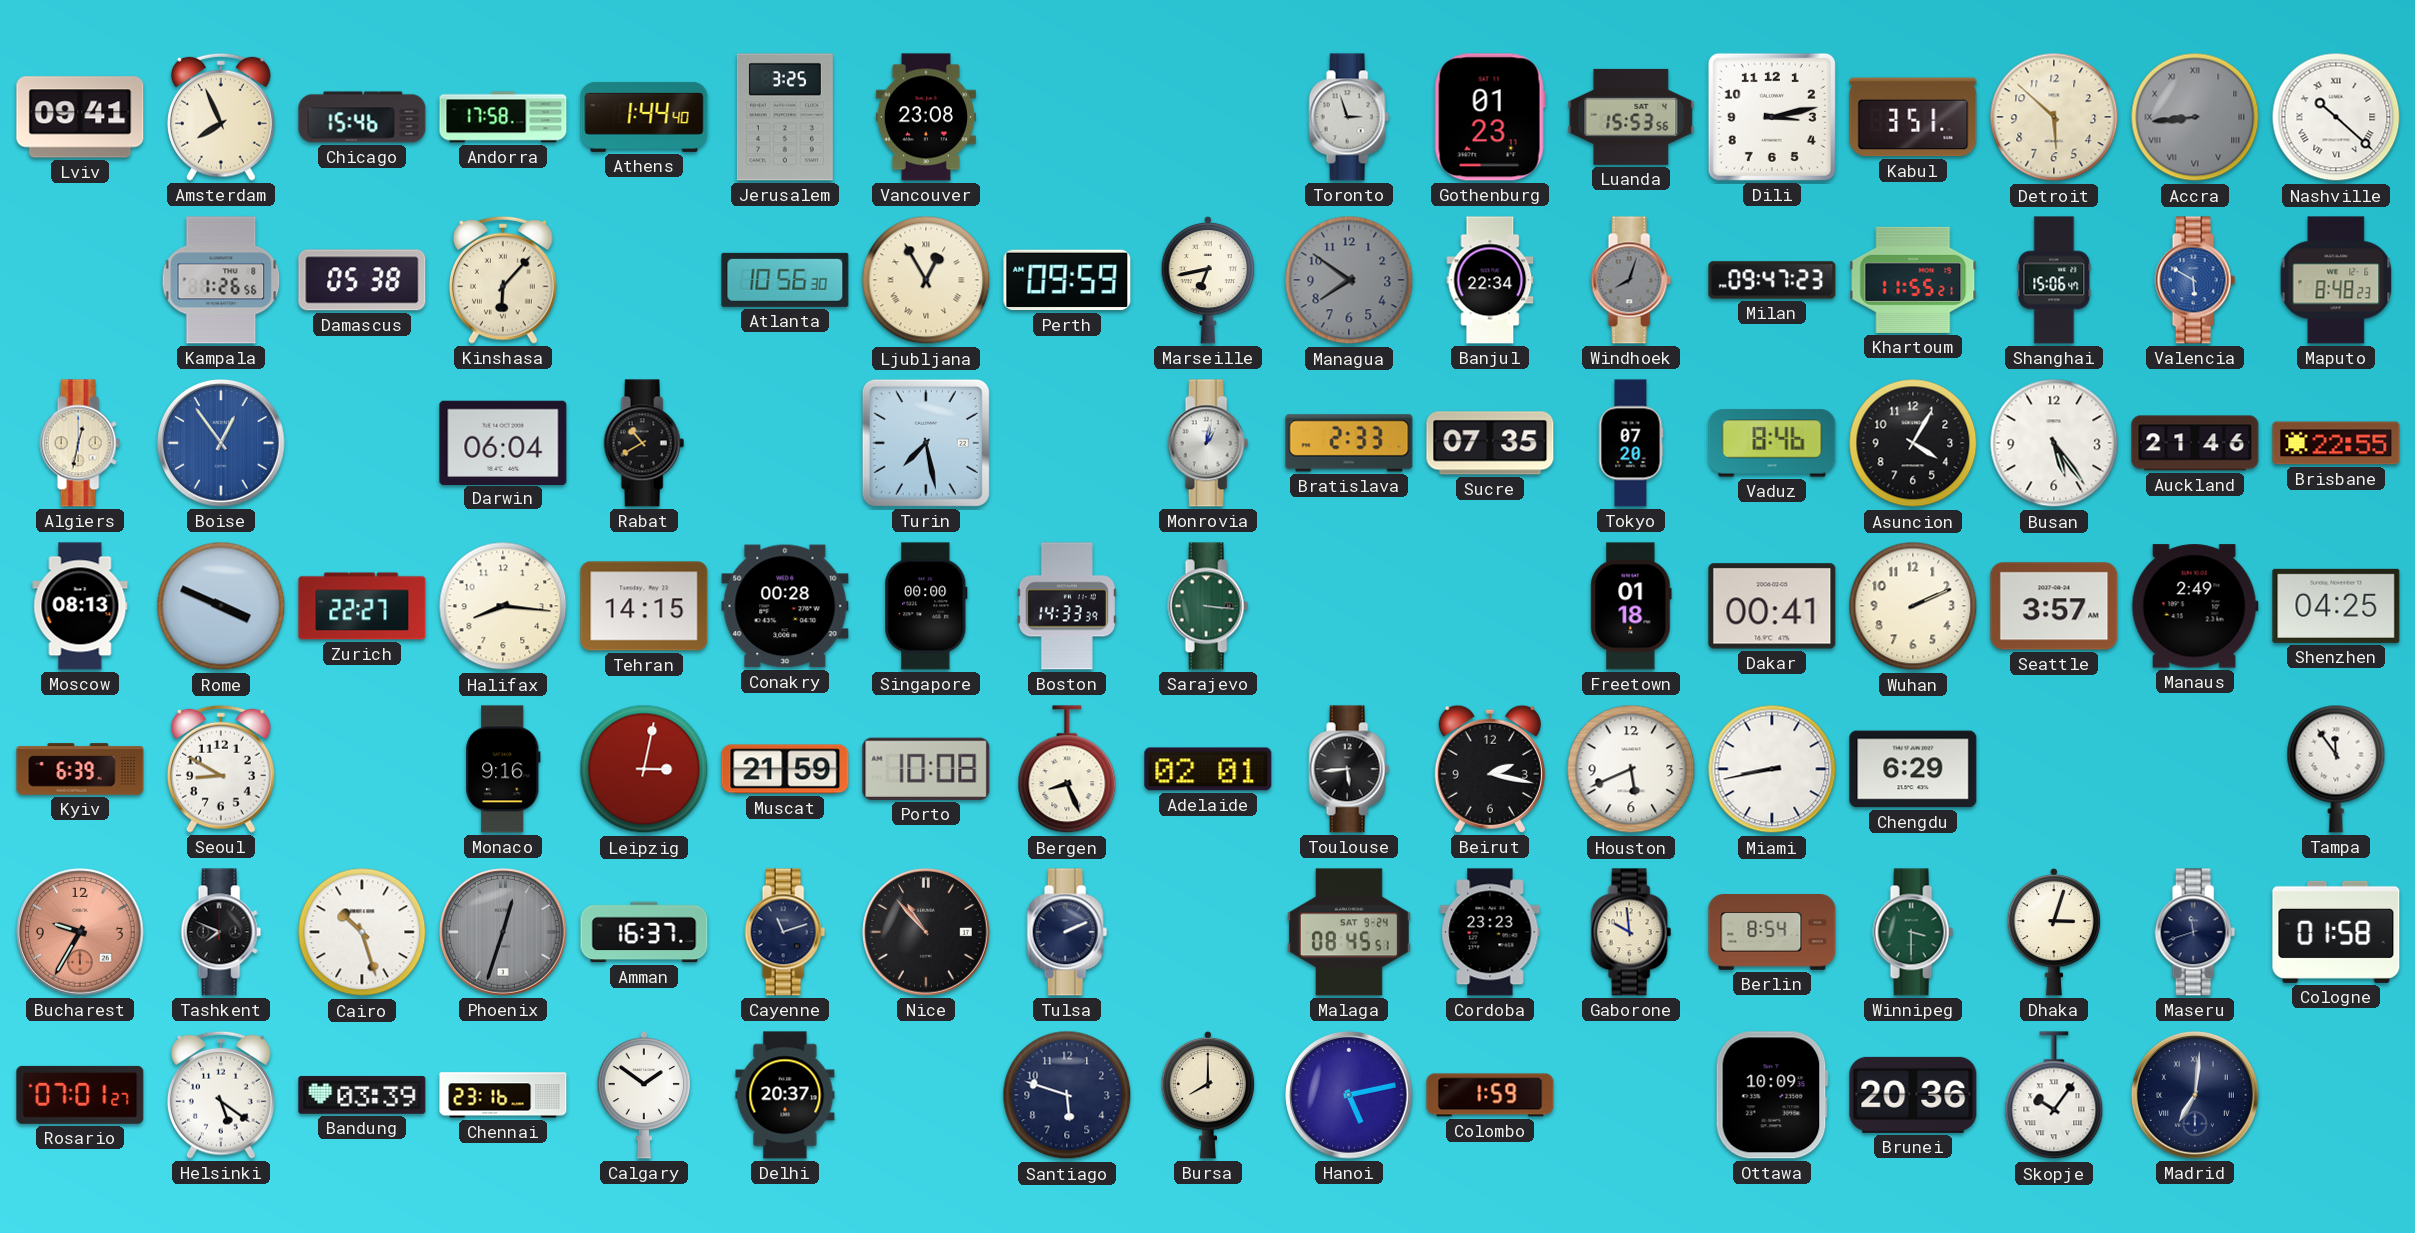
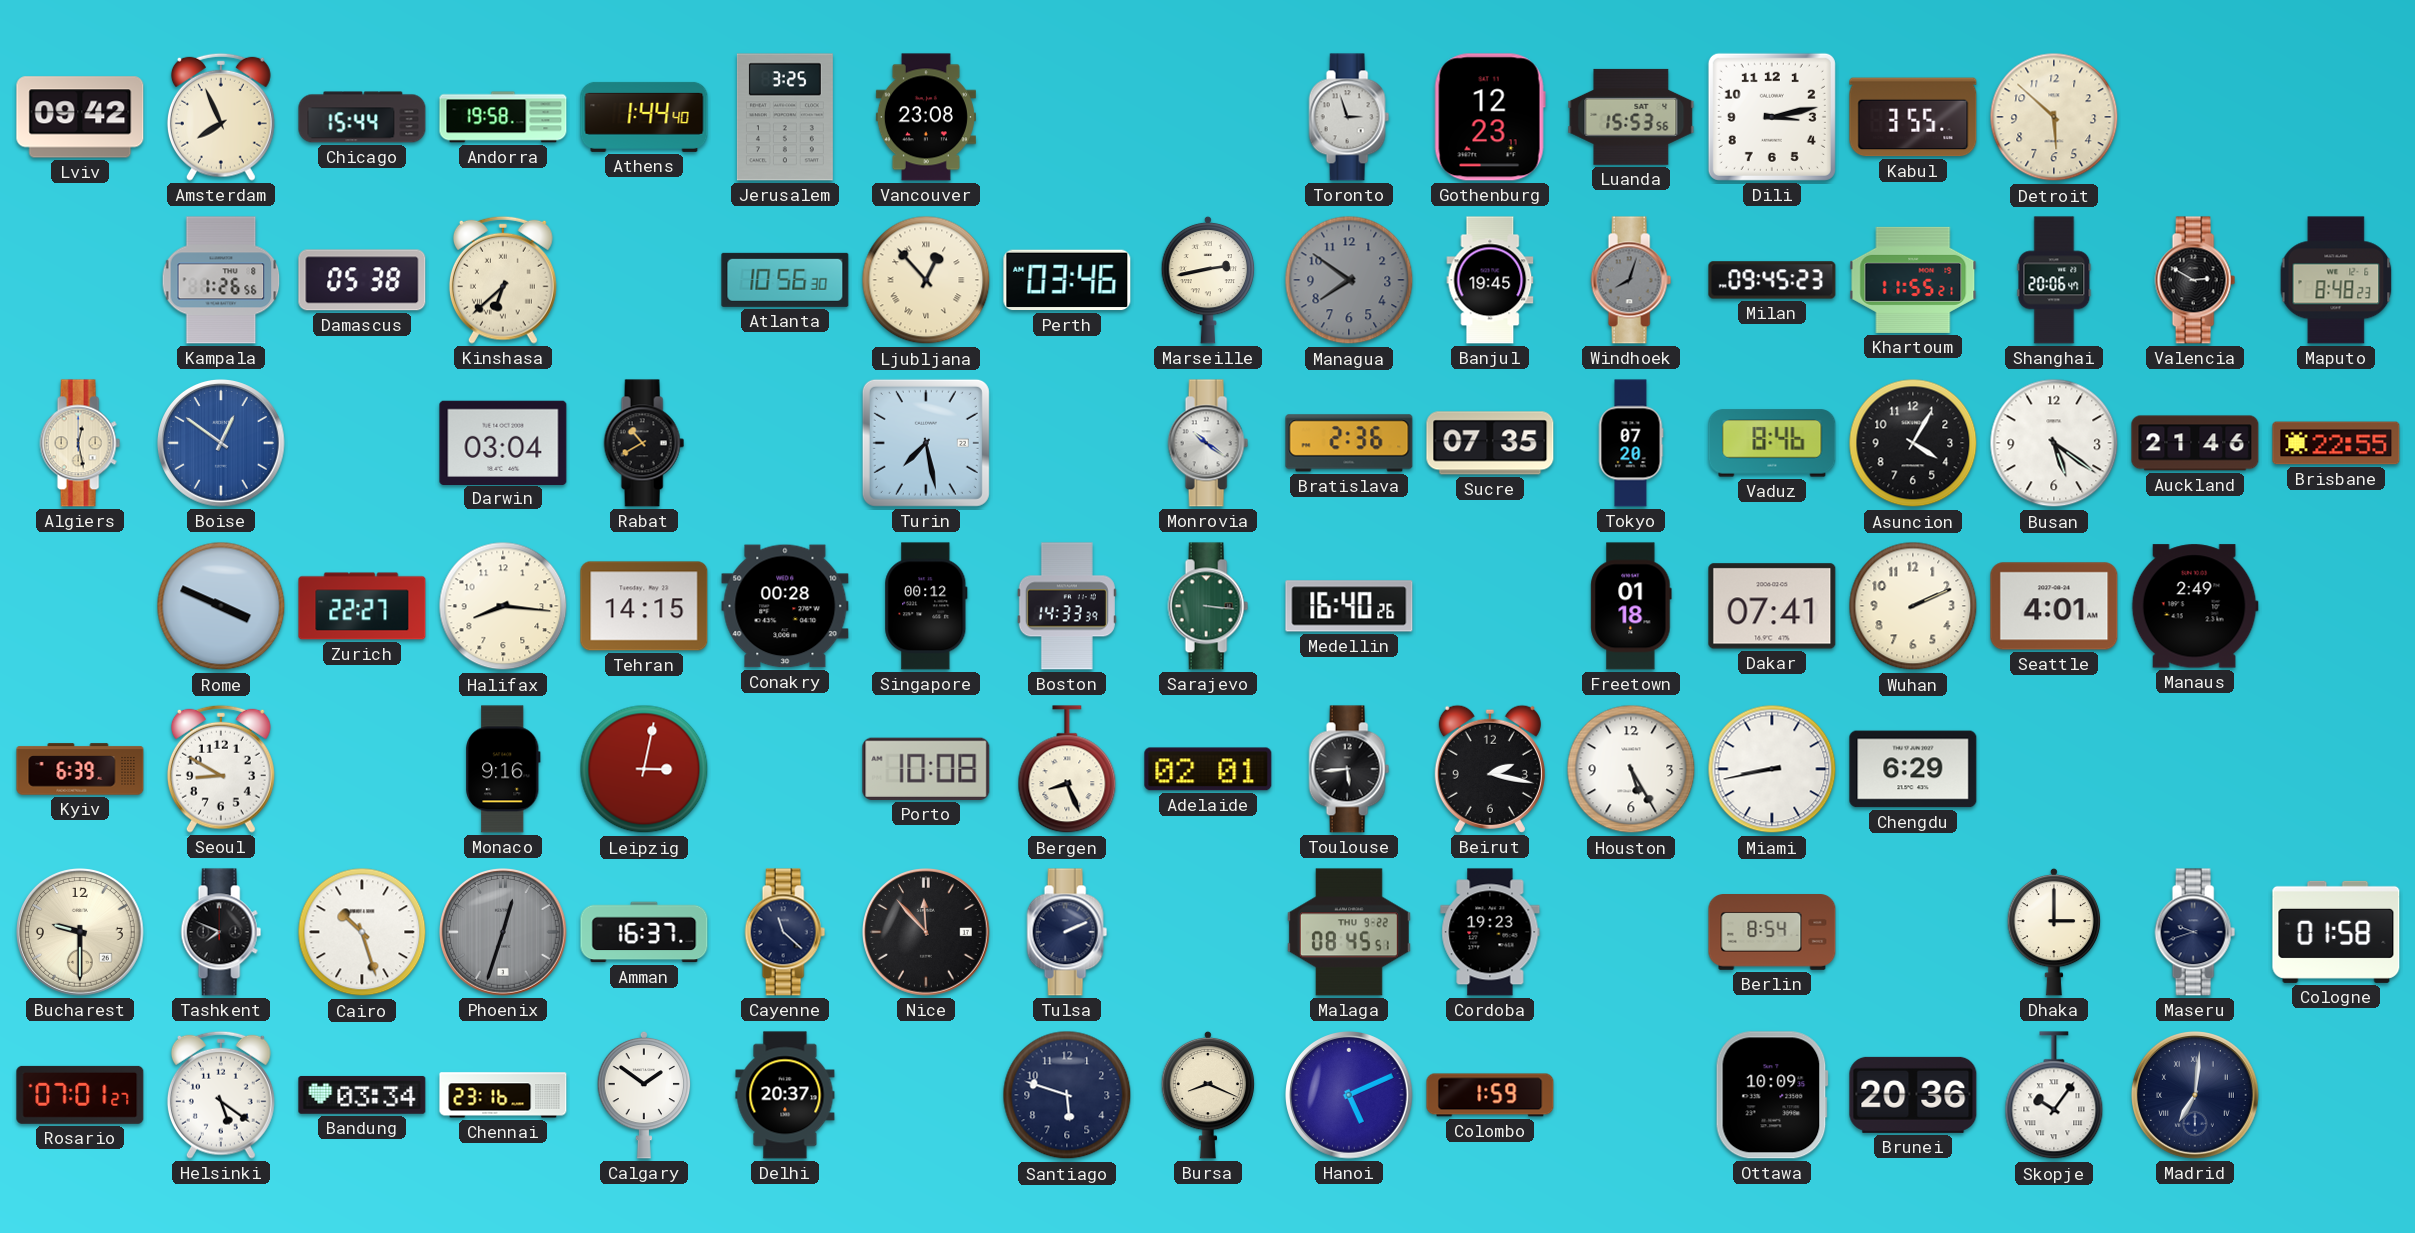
Lviv: 09:41 -> 09:42 (80, 117)
Chicago: 15:46 -> 15:44 (362, 117)
Andorra: 17:58 -> 19:58 (503, 117)
Gothenburg: 01:23 -> 12:23 (1490, 117)
Kabul: 3:51 -> 3:55 (1913, 117)
Accra: 8:44 -> none (2195, 117)
Nashville: 10:22 -> none (2336, 117)
Kinshasa: 6:07 -> 6:38 (503, 280)
Ljubljana: 12:55 -> 12:53 (926, 280)
Perth: 09:59 -> 03:46 (1067, 280)
Marseille: 6:43 -> 2:43 (1208, 280)
Banjul: 22:34 -> 19:45 (1490, 280)
Milan: 09:47 -> 09:45 (1772, 280)
Shanghai: 15:06 -> 20:06 (2054, 280)
Valencia: 5:50 -> 2:50 (2195, 280)
Valencia dial: blue -> black (2195, 280)
Algiers: 12:32 -> 12:28 (80, 443)
Boise: 12:54 -> 12:51 (222, 444)
Darwin: 06:04 -> 03:04 (503, 442)
Monrovia: 1:02 -> 10:21 (1208, 443)
Bratislava: 2:33 -> 2:36 (1349, 443)
Busan: 5:24 -> 5:21 (2054, 443)
Moscow: 08:13 -> none (80, 606)
Singapore: 00:00 -> 00:12 (926, 606)
Medellin: none -> 16:40 (1349, 606)
Dakar: 00:41 -> 07:41 (1772, 606)
Seattle: 3:57 -> 4:01 (2054, 606)
Shenzhen: 04:25 -> none (2336, 606)
Muscat: 21:59 -> none (785, 769)
Houston: 5:41 -> 5:25 (1631, 769)
Tampa: 11:54 -> none (2336, 769)
Bucharest: 9:35 -> 9:30 (81, 933)
Bucharest dial: salmon -> cream (81, 933)
Cayenne: 11:12 -> 11:22 (785, 932)
Nice: 10:53 -> 11:53 (927, 933)
Malaga date: SAT 9-24 -> THU 9-22 (1349, 932)
Cordoba: 23:23 -> 19:23 (1490, 932)
Gaborone: 9:59 -> none (1631, 932)
Winnipeg: 3:30 -> none (1913, 932)
Dhaka: 3:03 -> 3:00 (2054, 932)
Maseru: 11:42 -> 9:42 (2195, 932)
Bandung: 03:39 -> 03:34 (362, 1095)
Bursa: 8:00 -> 8:19 (1208, 1095)
Hanoi: 5:13 -> 5:11 (1350, 1096)
